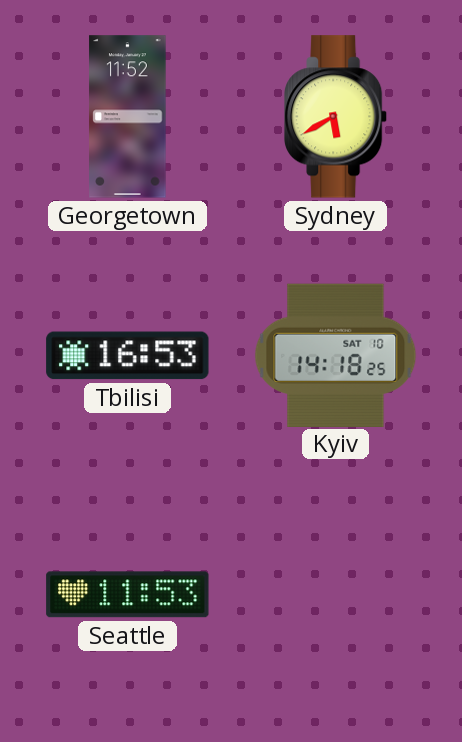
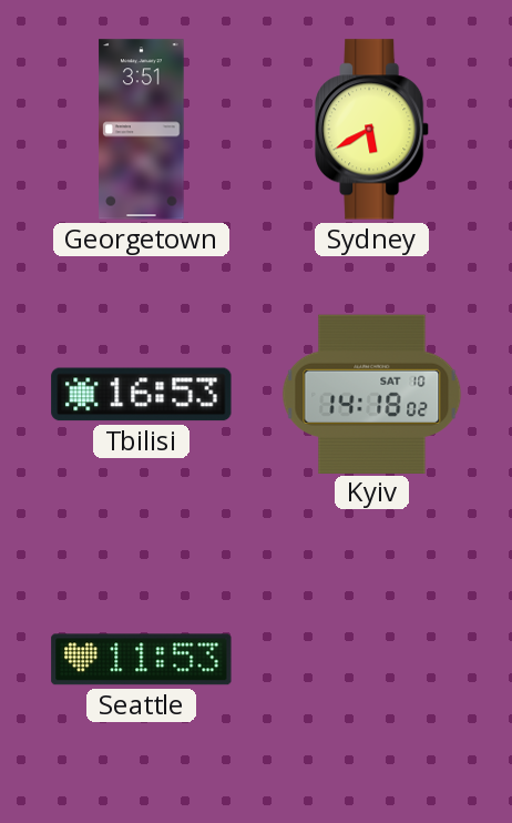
Georgetown: 11:52 -> 3:51 (142, 130)
Kyiv: 14:18:25 -> 14:18:02 (372, 394)
